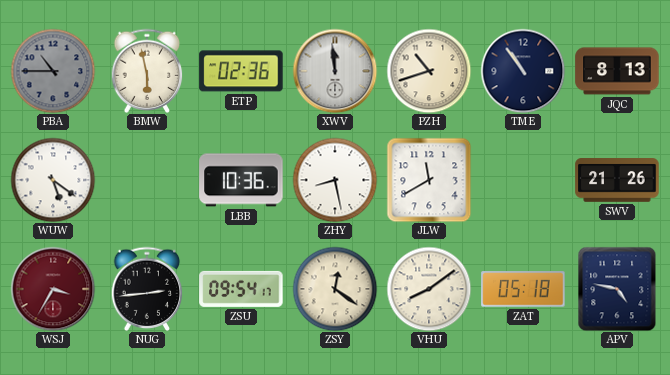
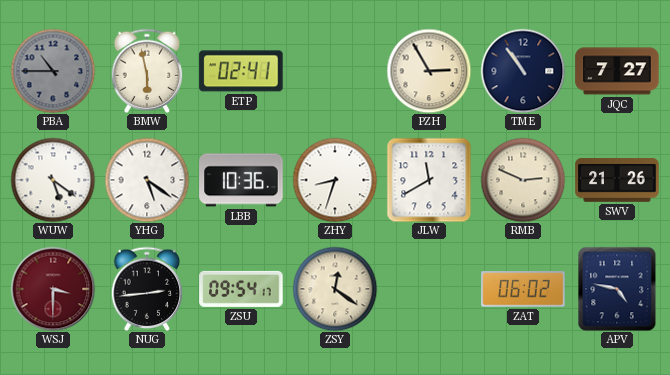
ETP: 02:36 -> 02:41 (241, 71)
XWV: 11:59 -> none (335, 71)
PZH: 10:42 -> 2:55 (429, 71)
JQC: 8:13 -> 7:27 (617, 71)
YHG: none -> 5:21 (147, 180)
ZHY: 8:28 -> 8:33 (335, 180)
RMB: none -> 2:49 (523, 180)
WSJ: 3:35 -> 3:30 (53, 289)
VHU: 8:09 -> none (429, 289)
ZAT: 05:18 -> 06:02 (523, 289)
